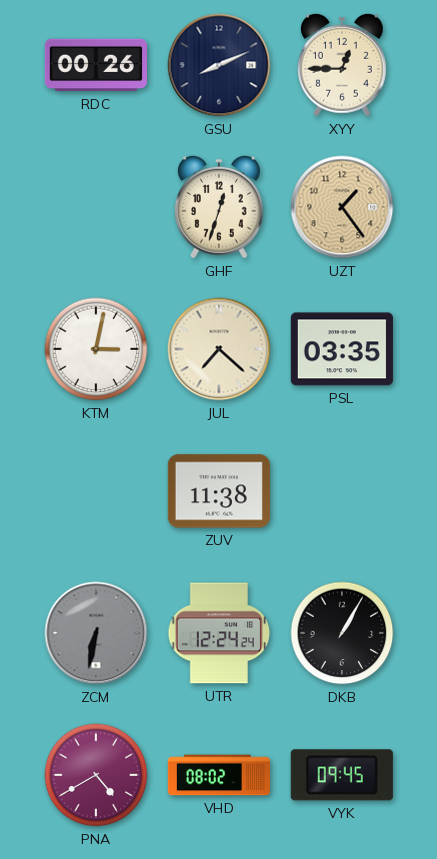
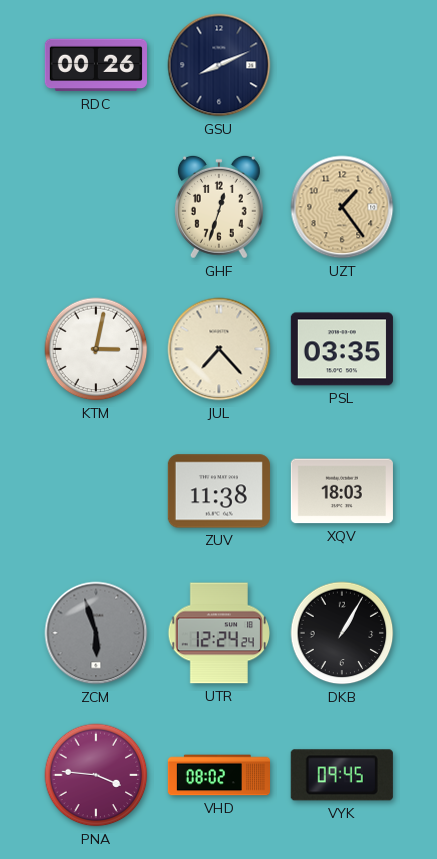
XYY: 12:45 -> none (342, 65)
JUL: 7:22 -> 7:23 (219, 349)
XQV: none -> 18:03 (342, 491)
ZCM: 6:32 -> 5:57 (96, 633)
PNA: 4:40 -> 3:46 (96, 775)
